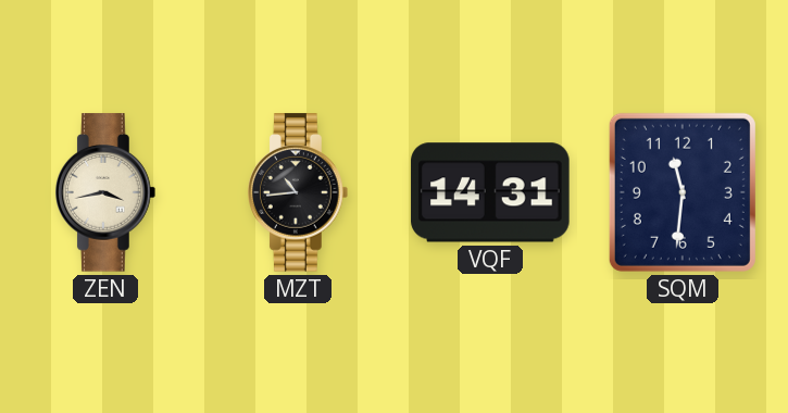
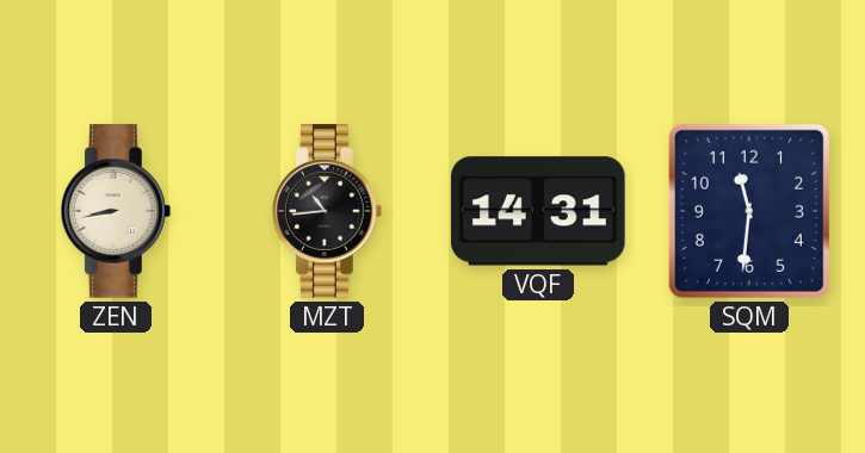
ZEN: 3:43 -> 8:43 (116, 211)
